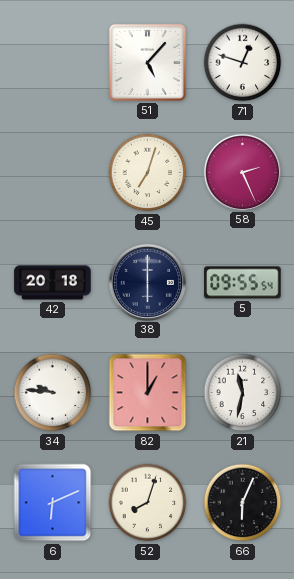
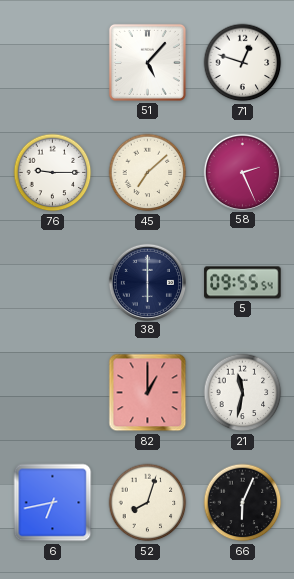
76: none -> 9:15 (53, 173)
45: 7:03 -> 7:08 (148, 173)
42: 20:18 -> none (53, 283)
34: 9:46 -> none (53, 393)
6: 6:11 -> 6:43 (53, 503)
